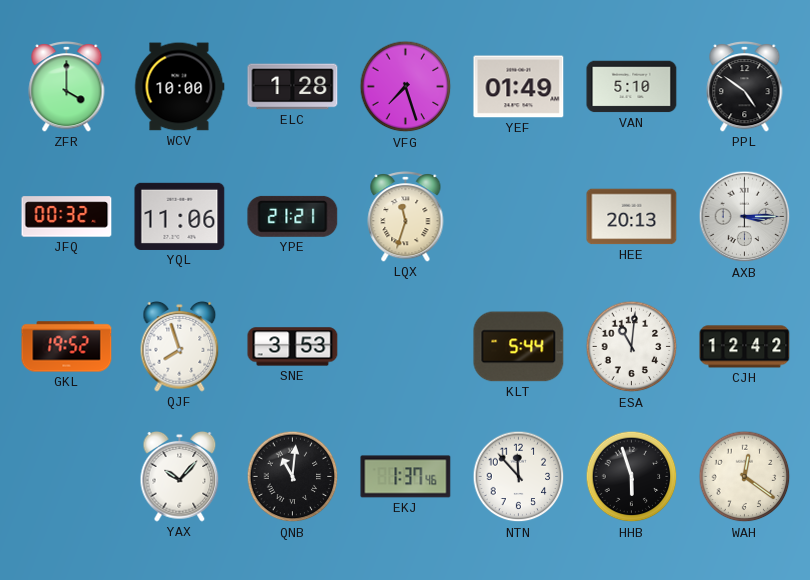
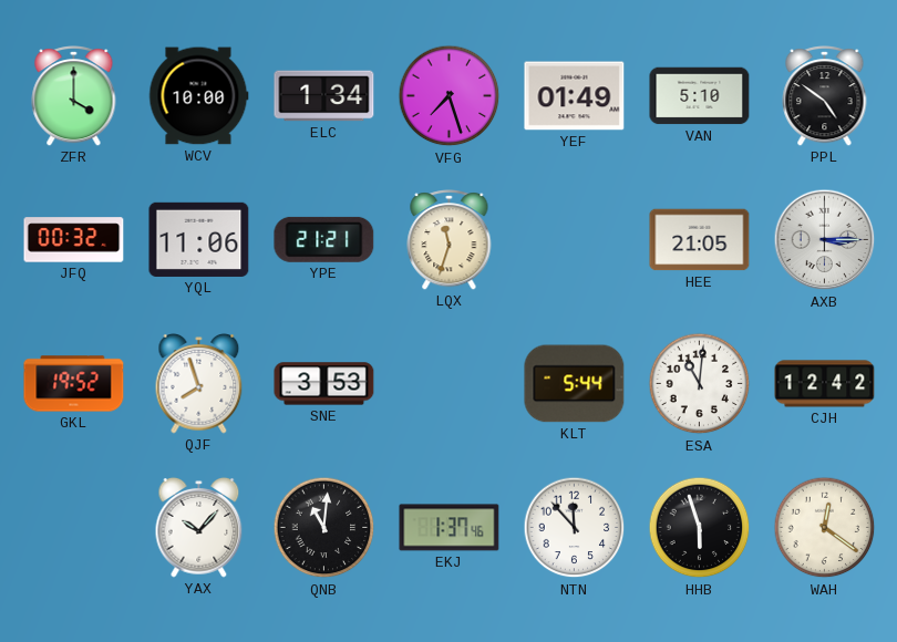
ELC: 1:28 -> 1:34 (324, 96)
HEE: 20:13 -> 21:05 (700, 240)
